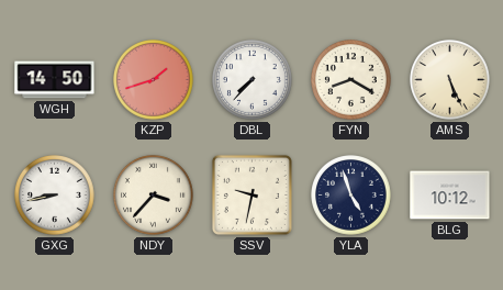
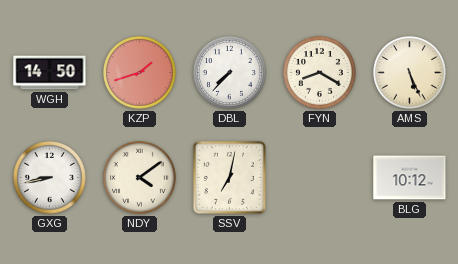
NDY: 3:37 -> 4:09 (140, 178)
SSV: 9:32 -> 7:02 (229, 177)
YLA: 4:57 -> none (351, 196)
